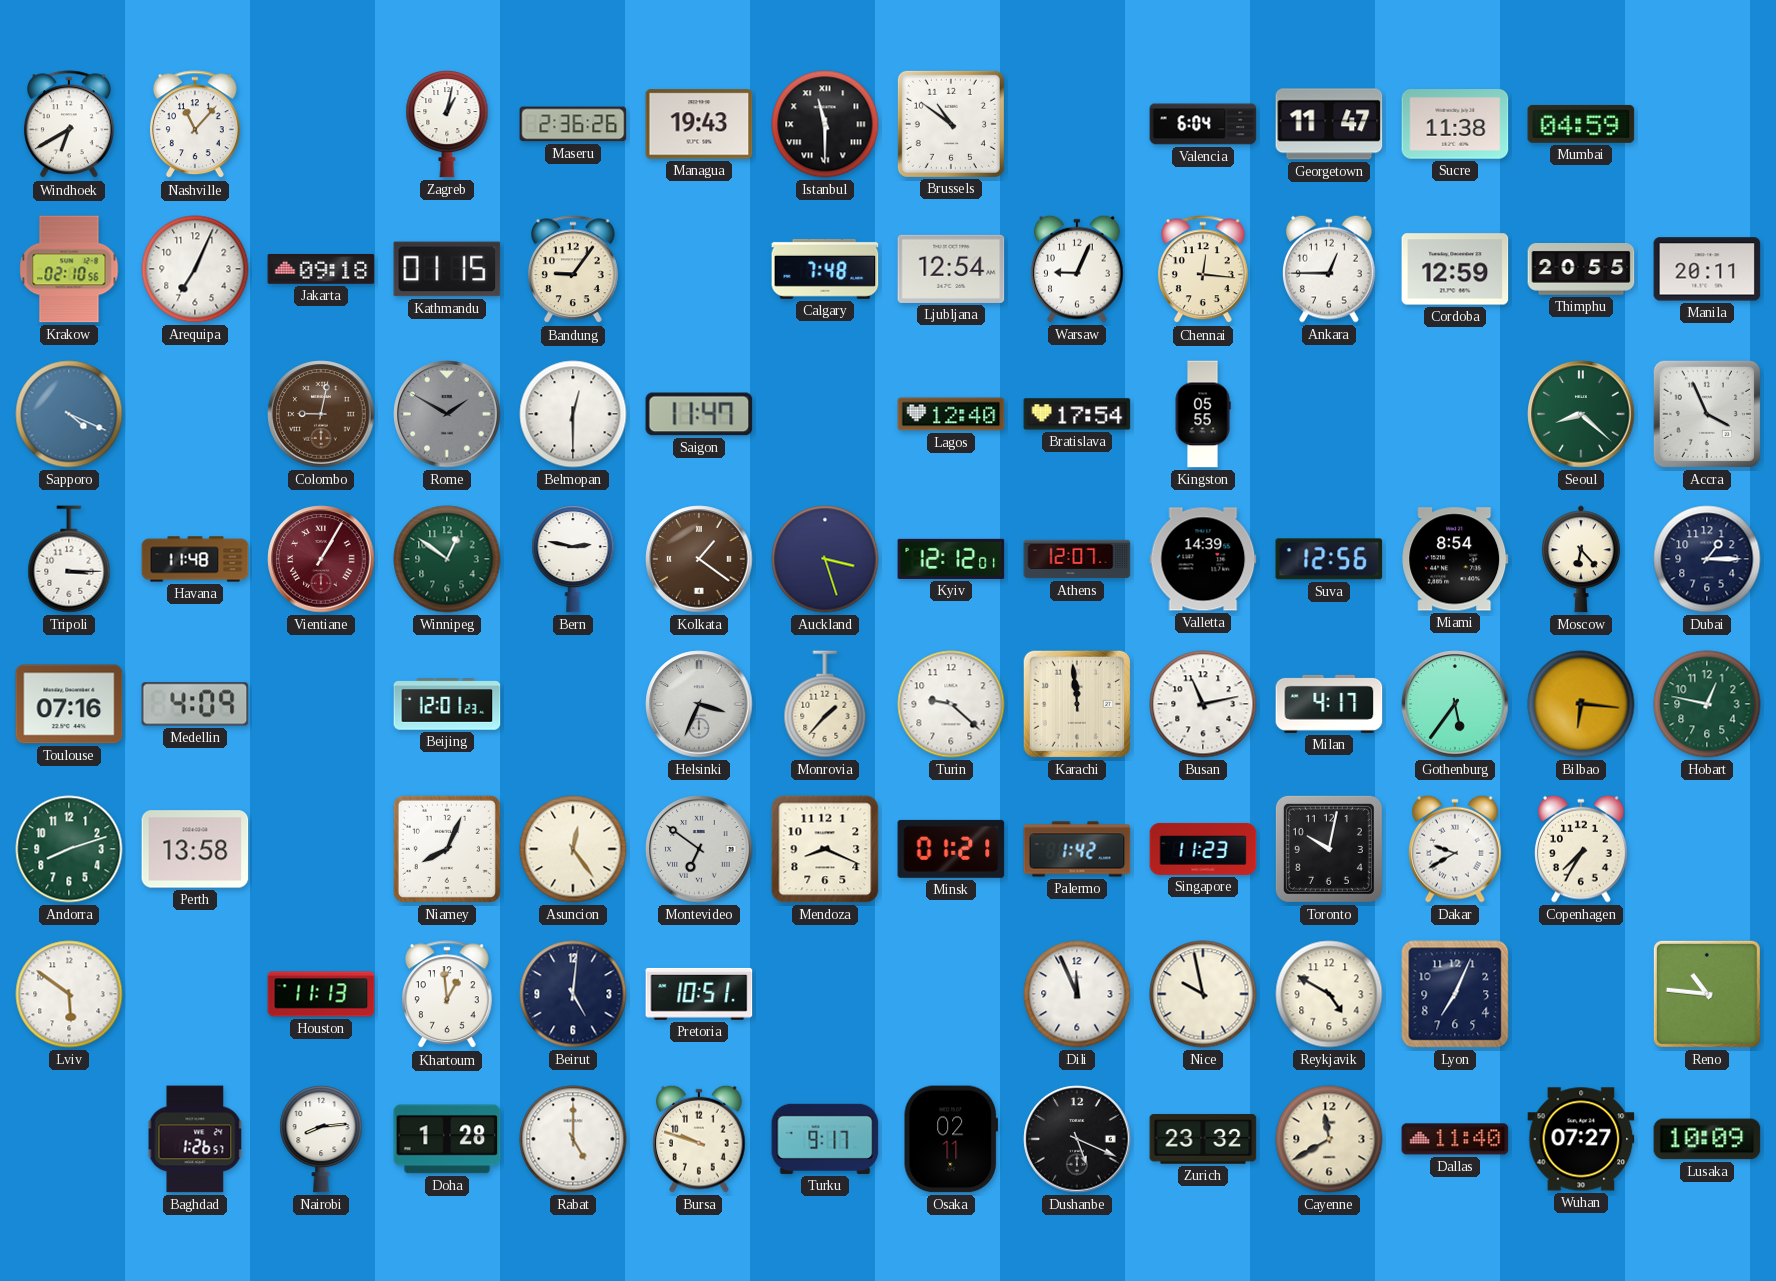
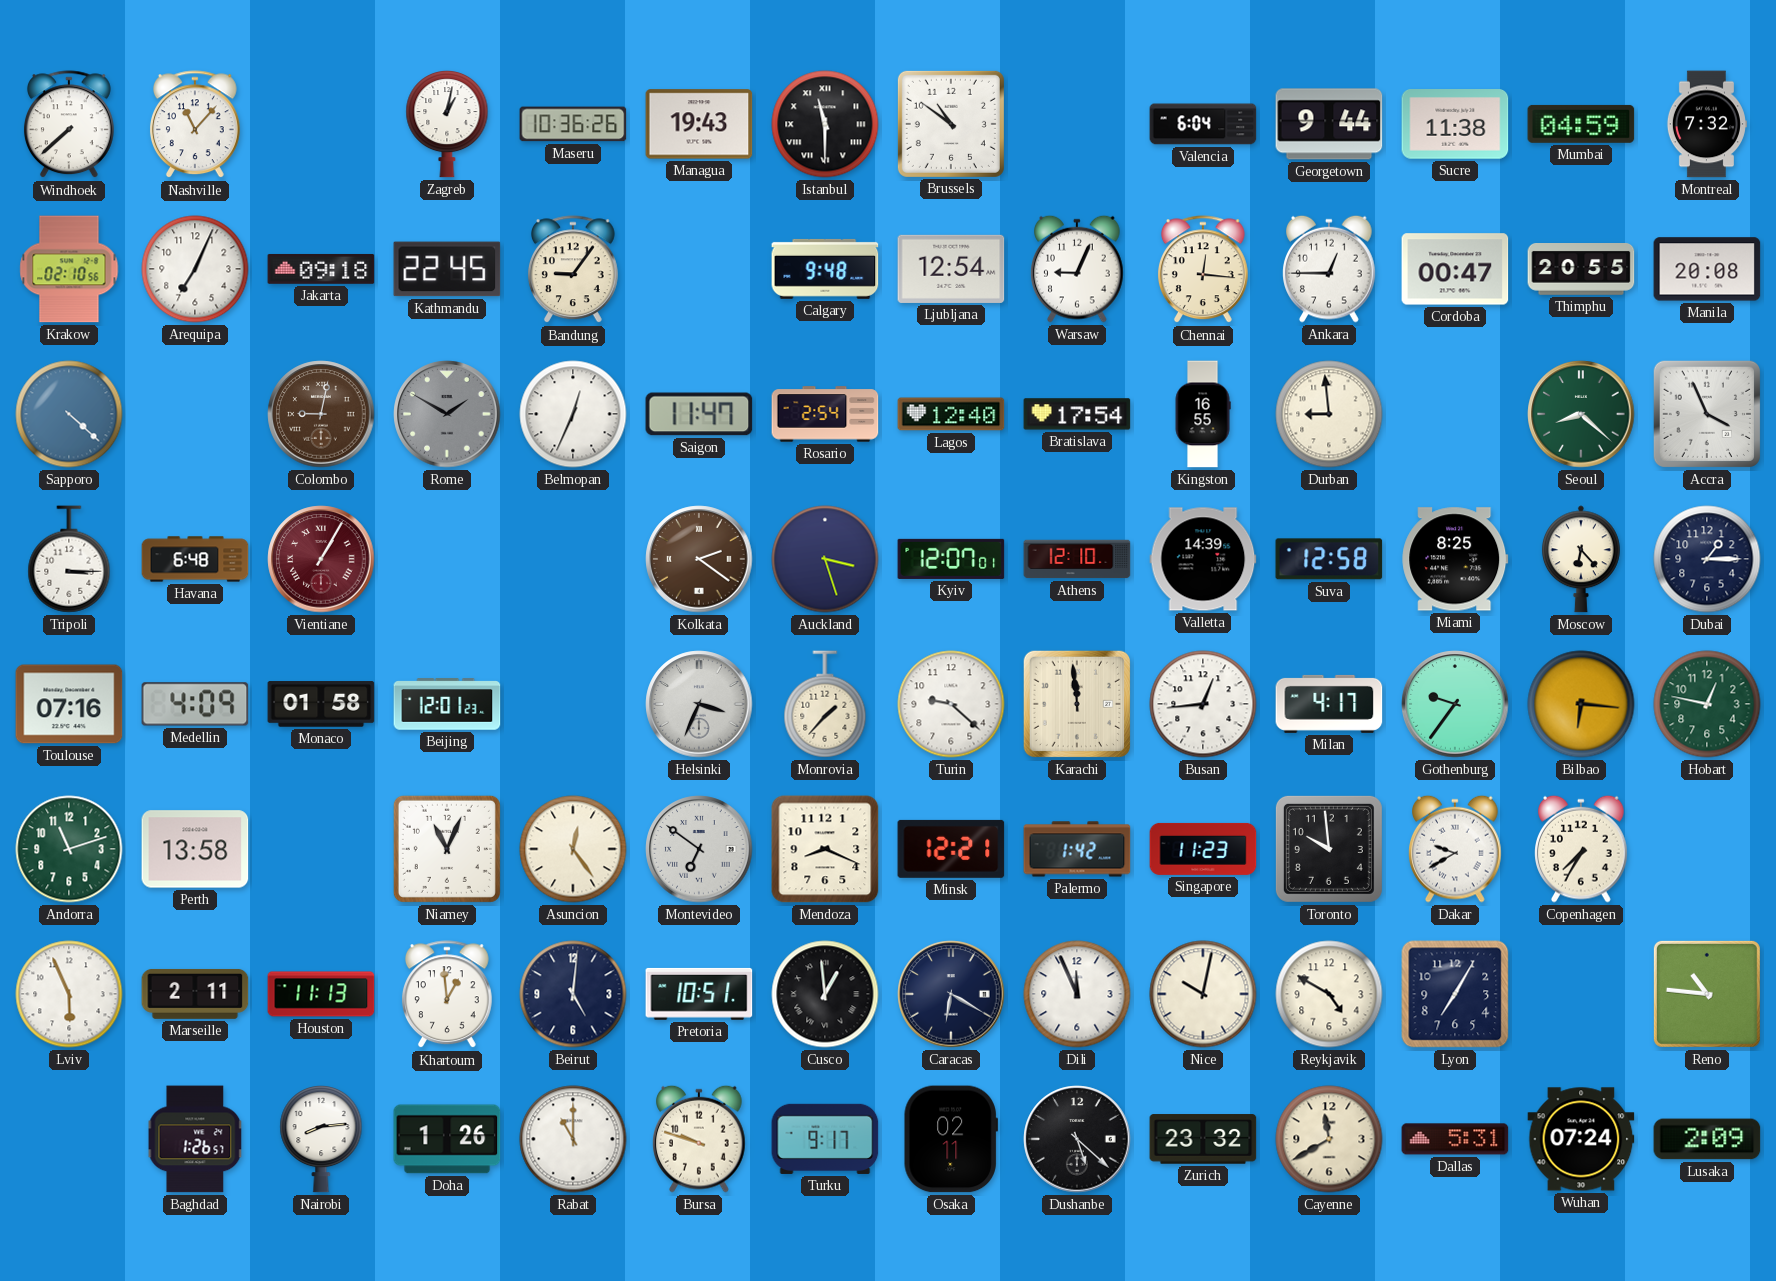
Windhoek: 6:40 -> 7:38 (69, 125)
Maseru: 2:36 -> 10:36 (573, 124)
Georgetown: 11:47 -> 9:44 (1329, 124)
Montreal: none -> 7:32 (1706, 124)
Kathmandu: 01:15 -> 22:45 (447, 269)
Calgary: 7:48 -> 9:48 (825, 269)
Cordoba: 12:59 -> 00:47 (1455, 269)
Manila: 20:11 -> 20:08 (1707, 269)
Sapporo: 4:19 -> 4:22 (69, 414)
Belmopan: 12:30 -> 12:34 (573, 414)
Rosario: none -> 2:54 (825, 414)
Kingston: 05:55 -> 16:55 (1203, 414)
Durban: none -> 8:59 (1329, 414)
Havana: 11:48 -> 6:48 (195, 559)
Winnipeg: 12:51 -> none (447, 559)
Bern: 2:47 -> none (573, 560)
Kolkata: 1:21 -> 2:21 (699, 559)
Kyiv: 12:12 -> 12:07 (951, 559)
Athens: 12:07 -> 12:10 (1077, 559)
Suva: 12:56 -> 12:58 (1329, 559)
Miami: 8:54 -> 8:25 (1455, 559)
Monaco: none -> 01:58 (321, 704)
Busan: 11:13 -> 12:44 (1203, 704)
Gothenburg: 5:36 -> 9:36 (1455, 704)
Andorra: 8:12 -> 11:12 (69, 849)
Niamey: 8:04 -> 11:04 (447, 849)
Minsk: 01:21 -> 12:21 (951, 849)
Toronto: 10:02 -> 9:59 (1329, 849)
Lviv: 5:51 -> 5:56 (69, 994)
Marseille: none -> 2:11 (195, 994)
Cusco: none -> 12:59 (825, 994)
Caracas: none -> 6:20 (951, 994)
Nice: 9:58 -> 10:02 (1203, 994)
Lyon: 7:04 -> 7:05 (1455, 994)
Doha: 1:28 -> 1:26 (447, 1139)
Rabat: 5:00 -> 11:00 (573, 1139)
Dushanbe: 5:19 -> 5:22 (1077, 1139)
Dallas: 11:40 -> 5:31 (1455, 1139)
Wuhan: 07:27 -> 07:24 (1581, 1139)
Lusaka: 10:09 -> 2:09 (1707, 1139)
